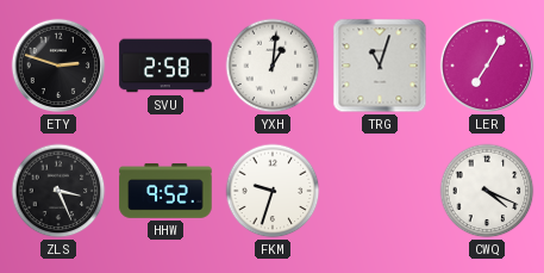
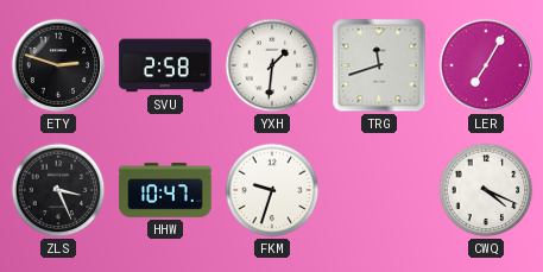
YXH: 1:01 -> 1:31 (272, 65)
TRG: 11:03 -> 11:42 (379, 65)
HHW: 9:52 -> 10:47 (165, 190)
